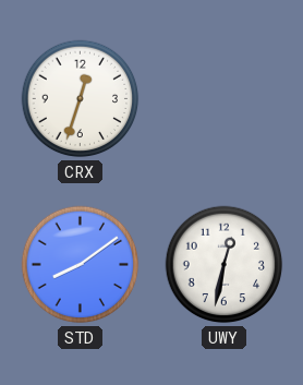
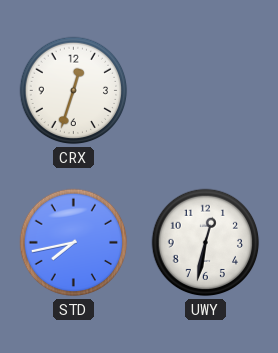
STD: 8:09 -> 7:43 (74, 243)
